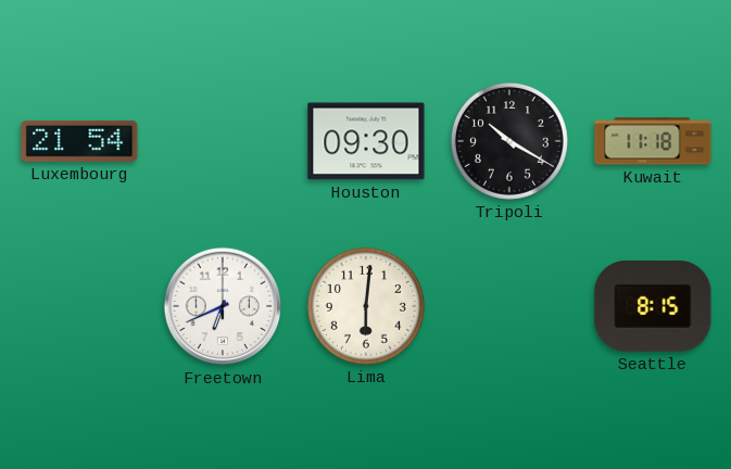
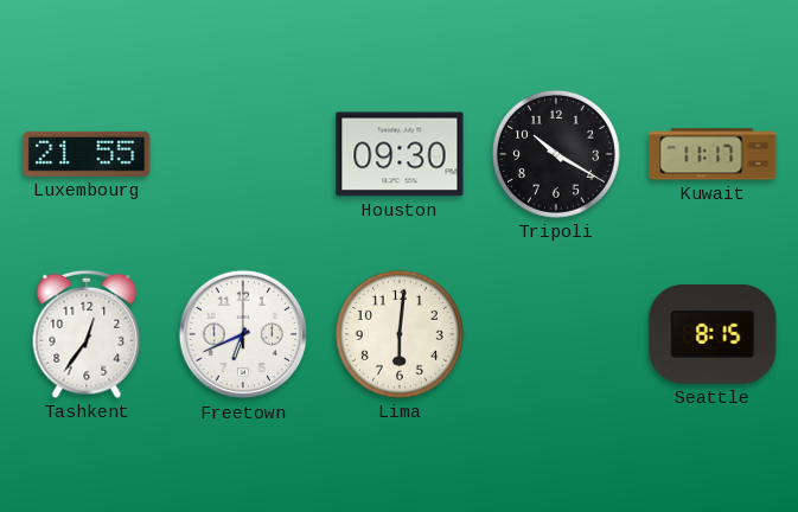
Luxembourg: 21:54 -> 21:55 (87, 154)
Kuwait: 11:18 -> 11:17 (713, 154)
Tashkent: none -> 12:36 (87, 334)
